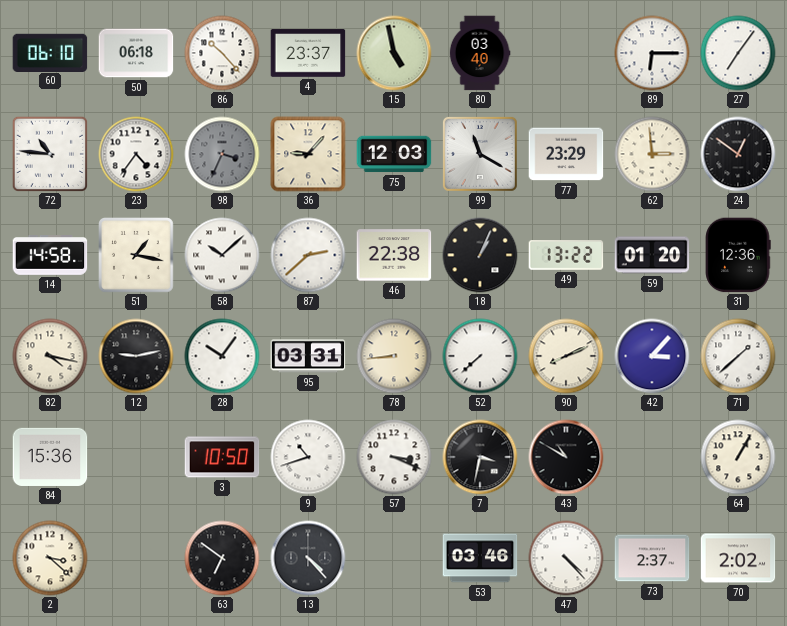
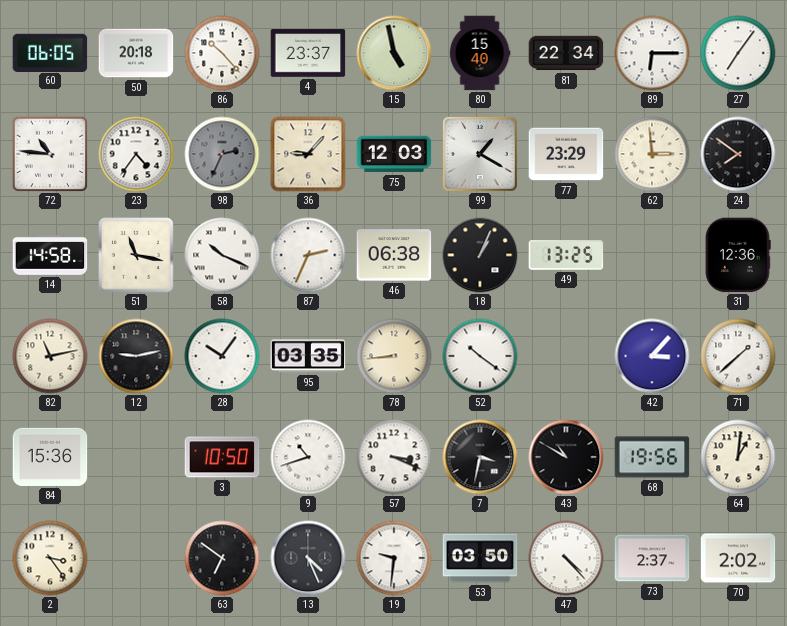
60: 06:10 -> 06:05 (50, 52)
50: 06:18 -> 20:18 (136, 53)
80: 03:40 -> 15:40 (480, 53)
81: none -> 22:34 (566, 53)
98: 3:34 -> 2:34 (222, 154)
99: 11:20 -> 1:20 (480, 154)
24: 12:51 -> 7:51 (738, 154)
51: 1:17 -> 11:17 (137, 256)
58: 10:08 -> 10:19 (222, 255)
87: 2:38 -> 2:34 (308, 255)
46: 22:38 -> 06:38 (394, 255)
49: 13:22 -> 13:25 (566, 255)
59: 01:20 -> none (652, 255)
82: 4:17 -> 11:13 (50, 356)
95: 03:31 -> 03:35 (308, 356)
52: 7:38 -> 10:21 (480, 356)
90: 8:11 -> none (566, 356)
68: none -> 19:56 (652, 457)
64: 1:05 -> 1:01 (738, 457)
2: 3:22 -> 3:24 (50, 558)
13: 4:23 -> 4:26 (308, 558)
19: none -> 9:31 (394, 558)
53: 03:46 -> 03:50 (480, 558)
